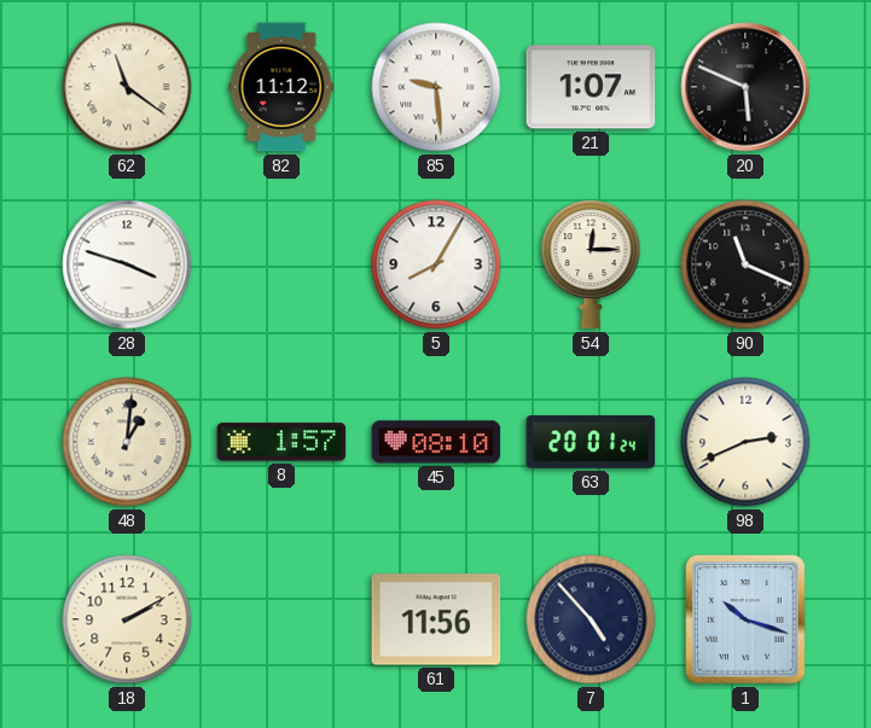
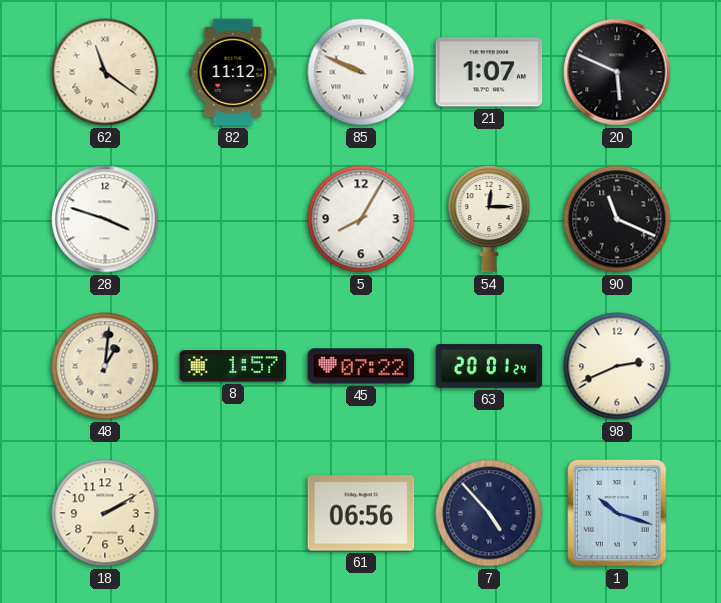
85: 9:29 -> 9:49 (361, 72)
45: 08:10 -> 07:22 (361, 366)
61: 11:56 -> 06:56 (361, 513)
